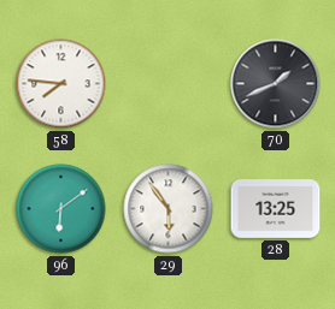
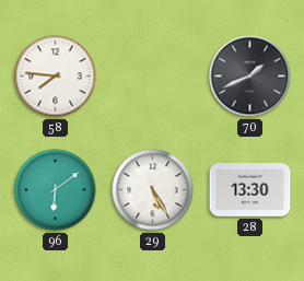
29: 5:54 -> 5:25 (153, 190)
28: 13:25 -> 13:30 (250, 190)
